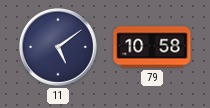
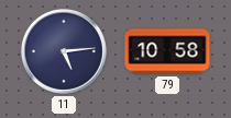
11: 5:09 -> 5:14 (64, 51)
